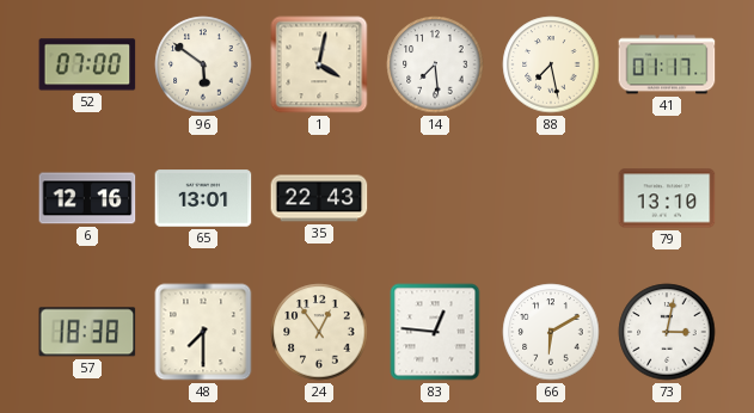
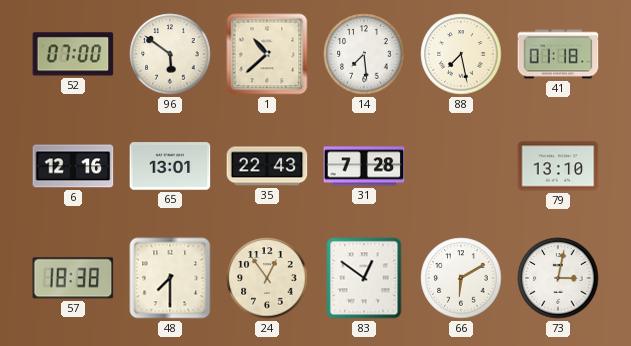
1: 4:02 -> 10:38 (267, 54)
41: 01:17 -> 01:18 (558, 54)
31: none -> 7:28 (364, 166)
83: 12:46 -> 12:51 (364, 278)
